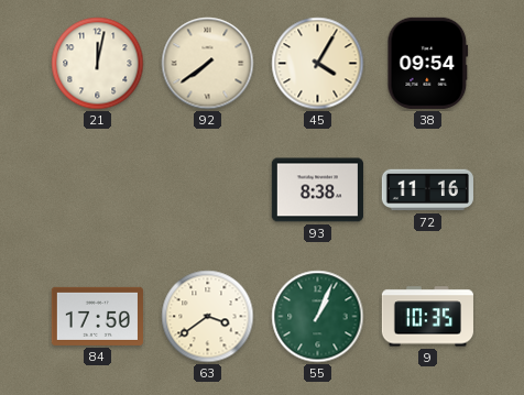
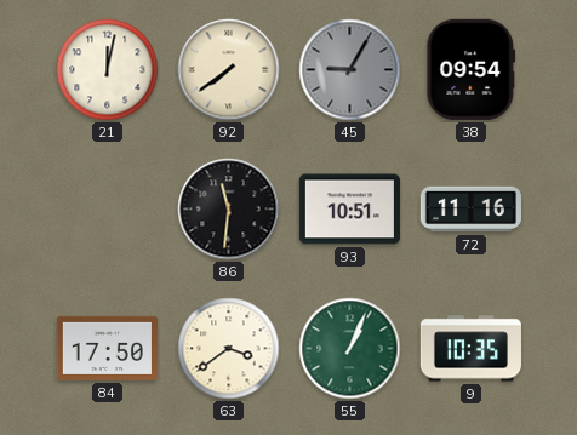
45: 4:05 -> 9:05 (350, 70)
45 dial: cream -> grey (350, 70)
86: none -> 11:31 (229, 210)
93: 8:38 -> 10:51 (349, 210)
